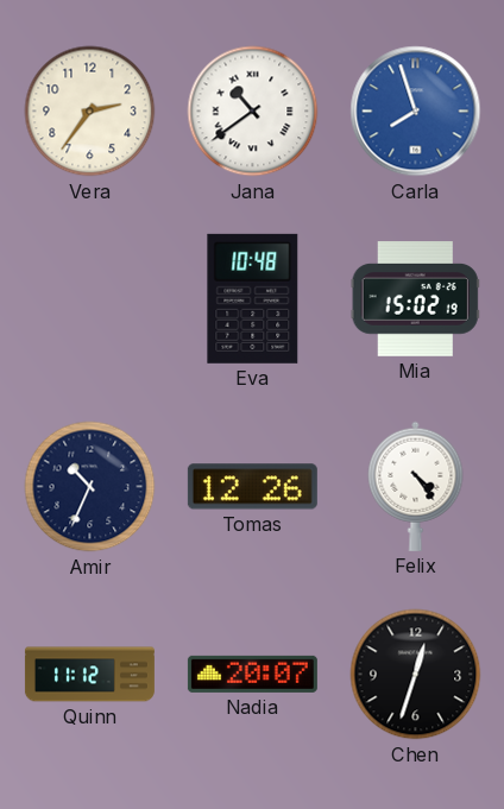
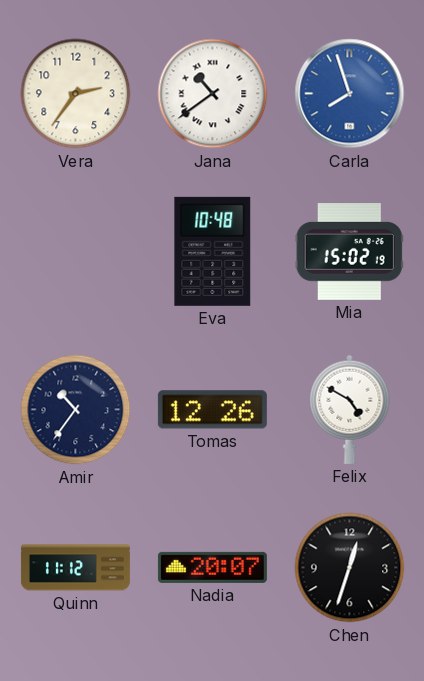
Amir: 10:34 -> 10:36 (76, 410)
Felix: 4:24 -> 4:50 (350, 409)
